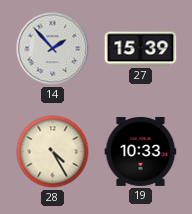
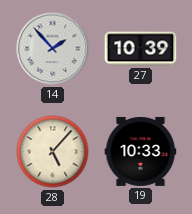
27: 15:39 -> 10:39 (141, 49)
28: 4:25 -> 5:07 (53, 152)
